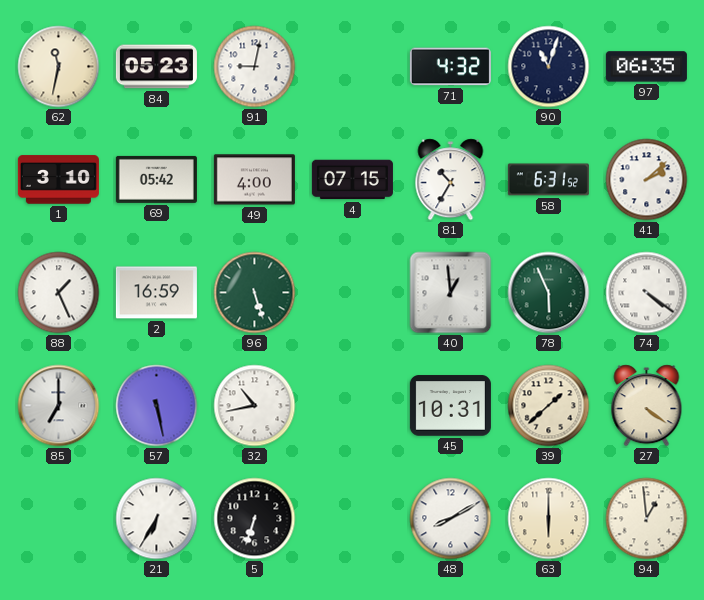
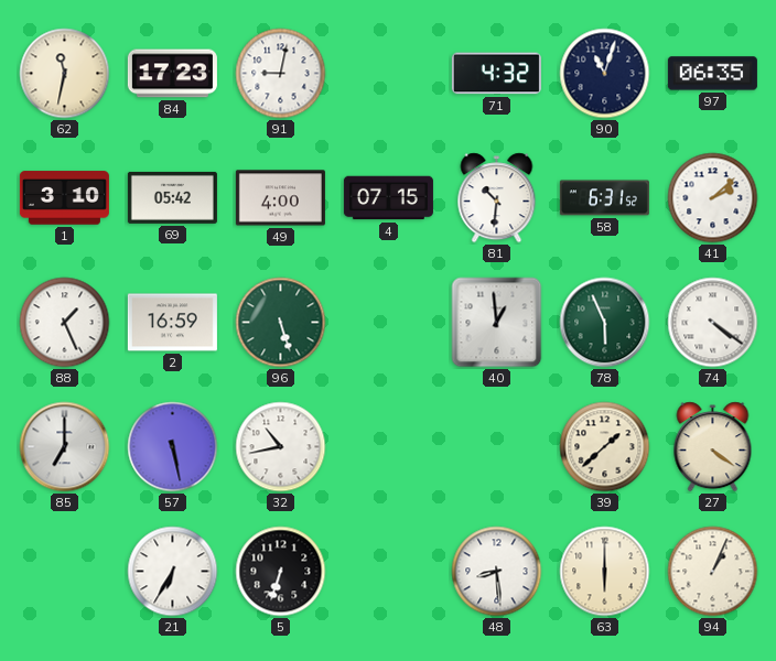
84: 05:23 -> 17:23 (172, 74)
81: 10:35 -> 10:31 (497, 198)
45: 10:31 -> none (450, 406)
48: 8:10 -> 8:29 (497, 572)
94: 12:59 -> 1:04 (713, 572)
